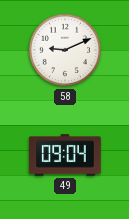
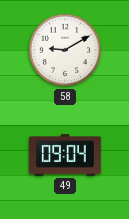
58: 9:11 -> 9:10 (65, 50)
